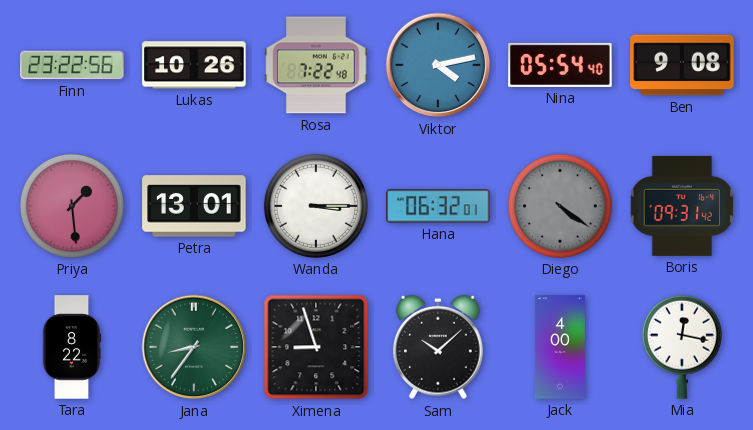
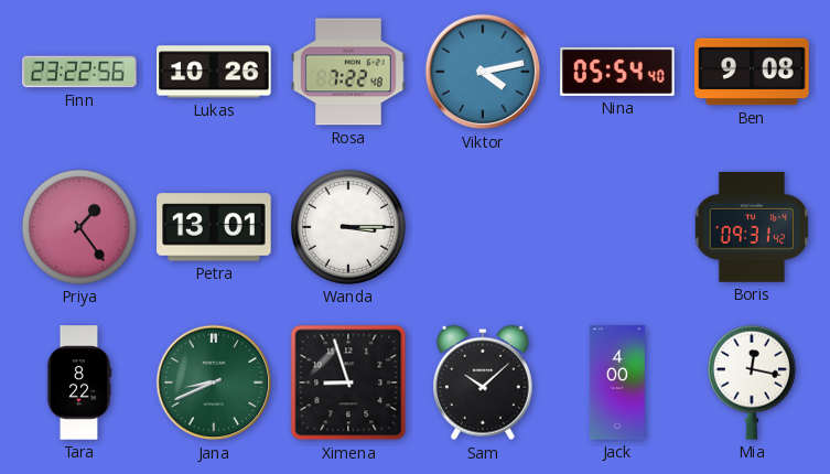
Priya: 1:29 -> 1:24 (79, 227)
Hana: 06:32 -> none (438, 206)
Diego: 4:21 -> none (560, 206)
Jana: 8:36 -> 8:41 (214, 383)
